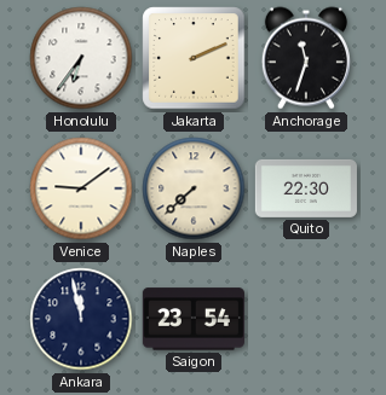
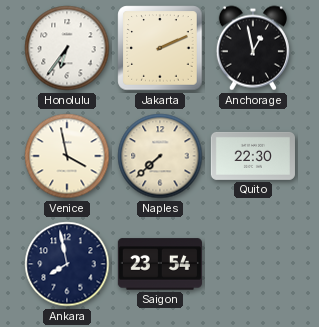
Anchorage: 11:33 -> 12:58 (253, 48)
Venice: 9:09 -> 3:58 (67, 156)
Ankara: 11:58 -> 7:58 (67, 264)
